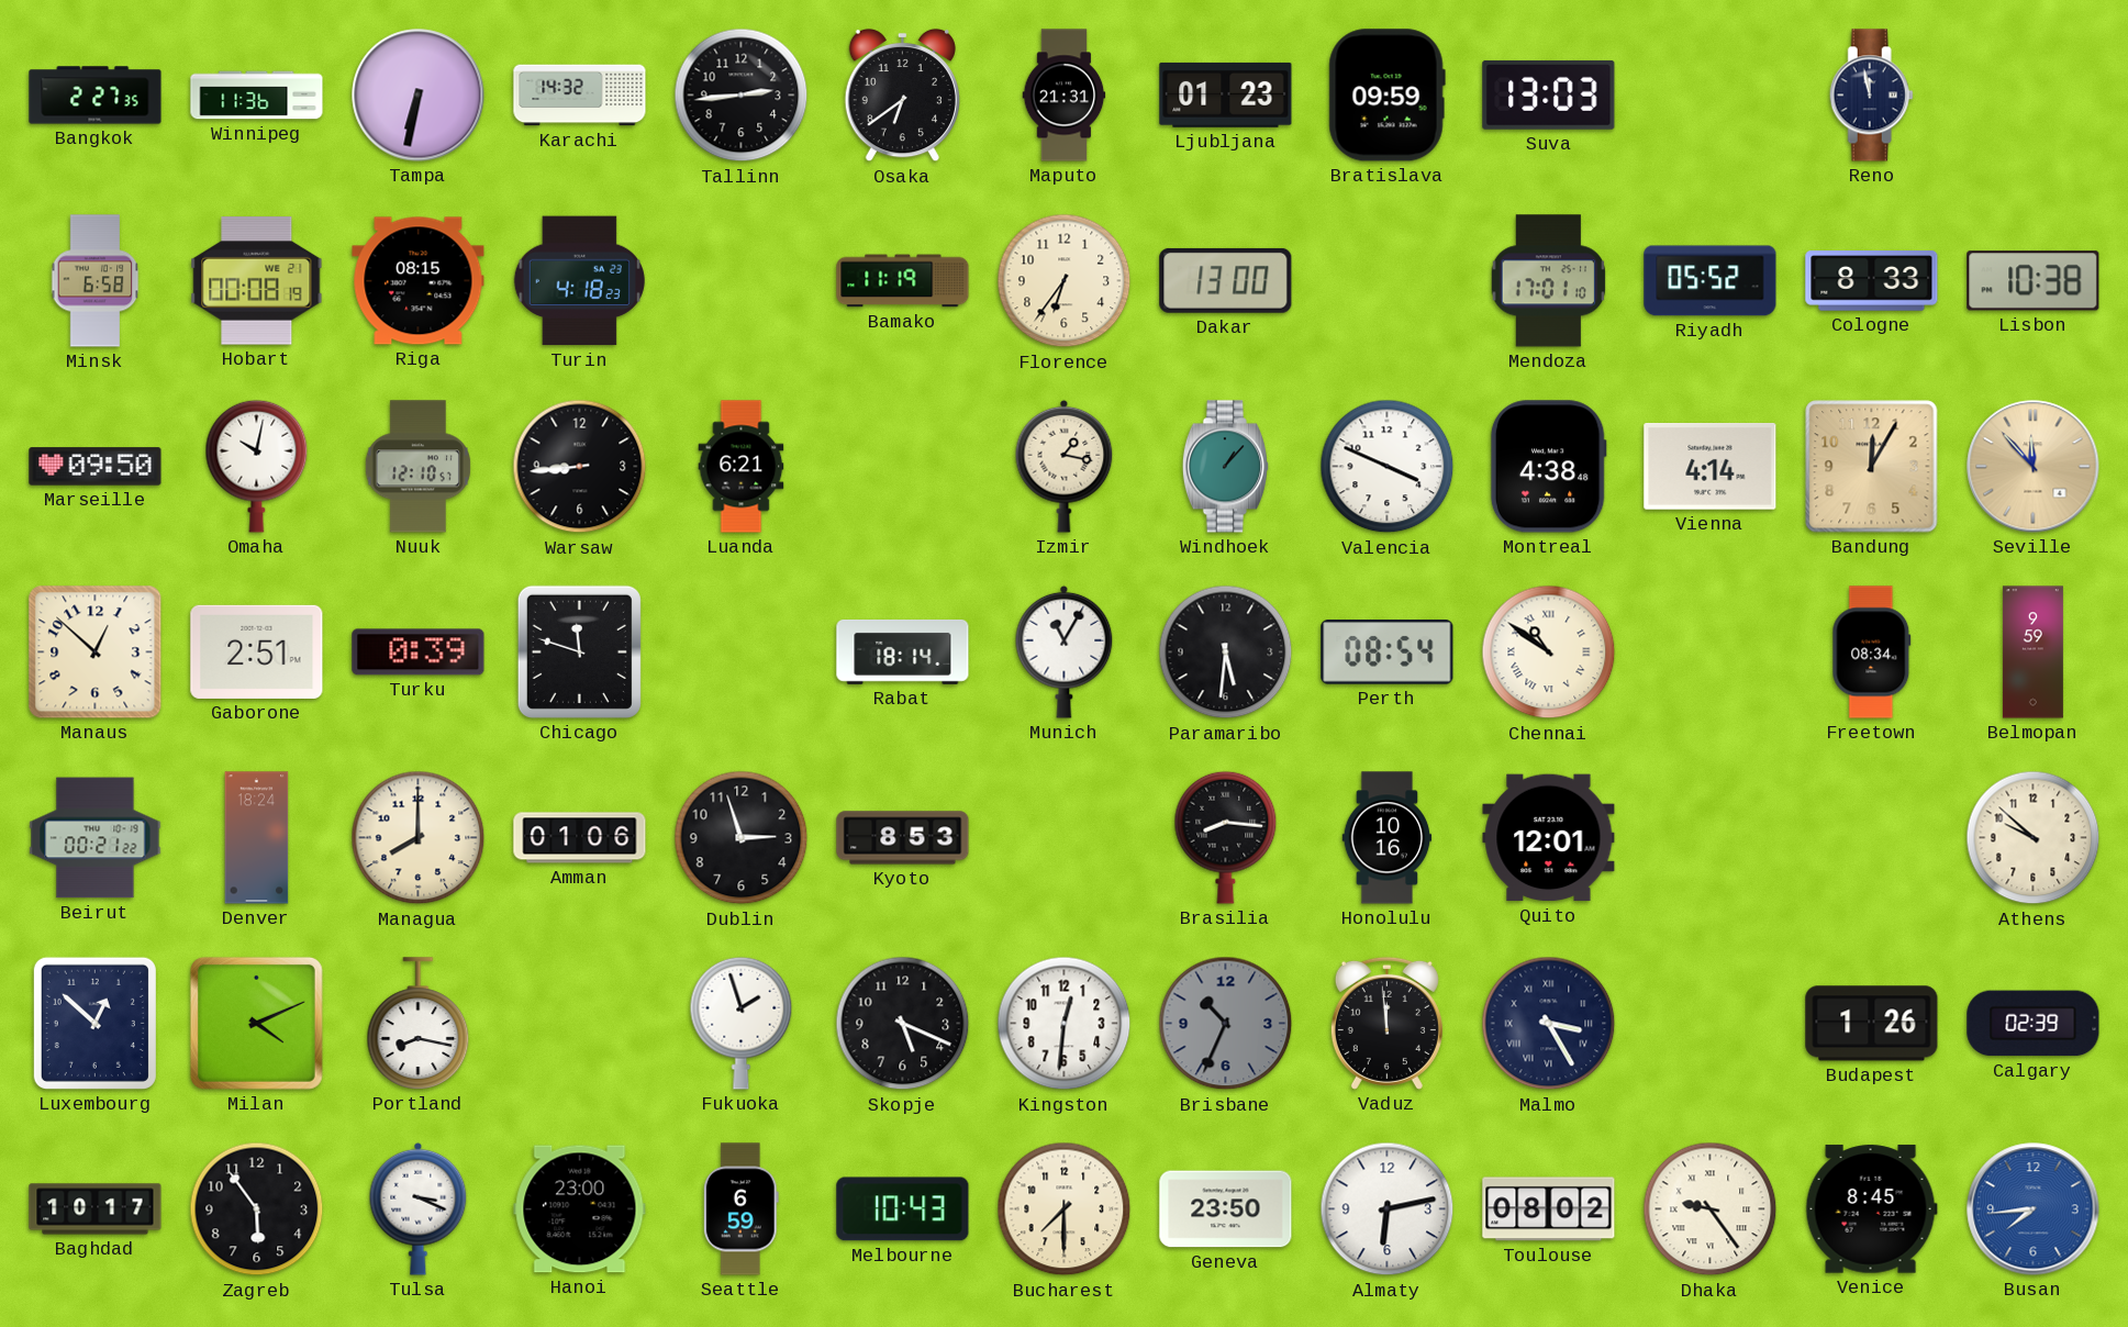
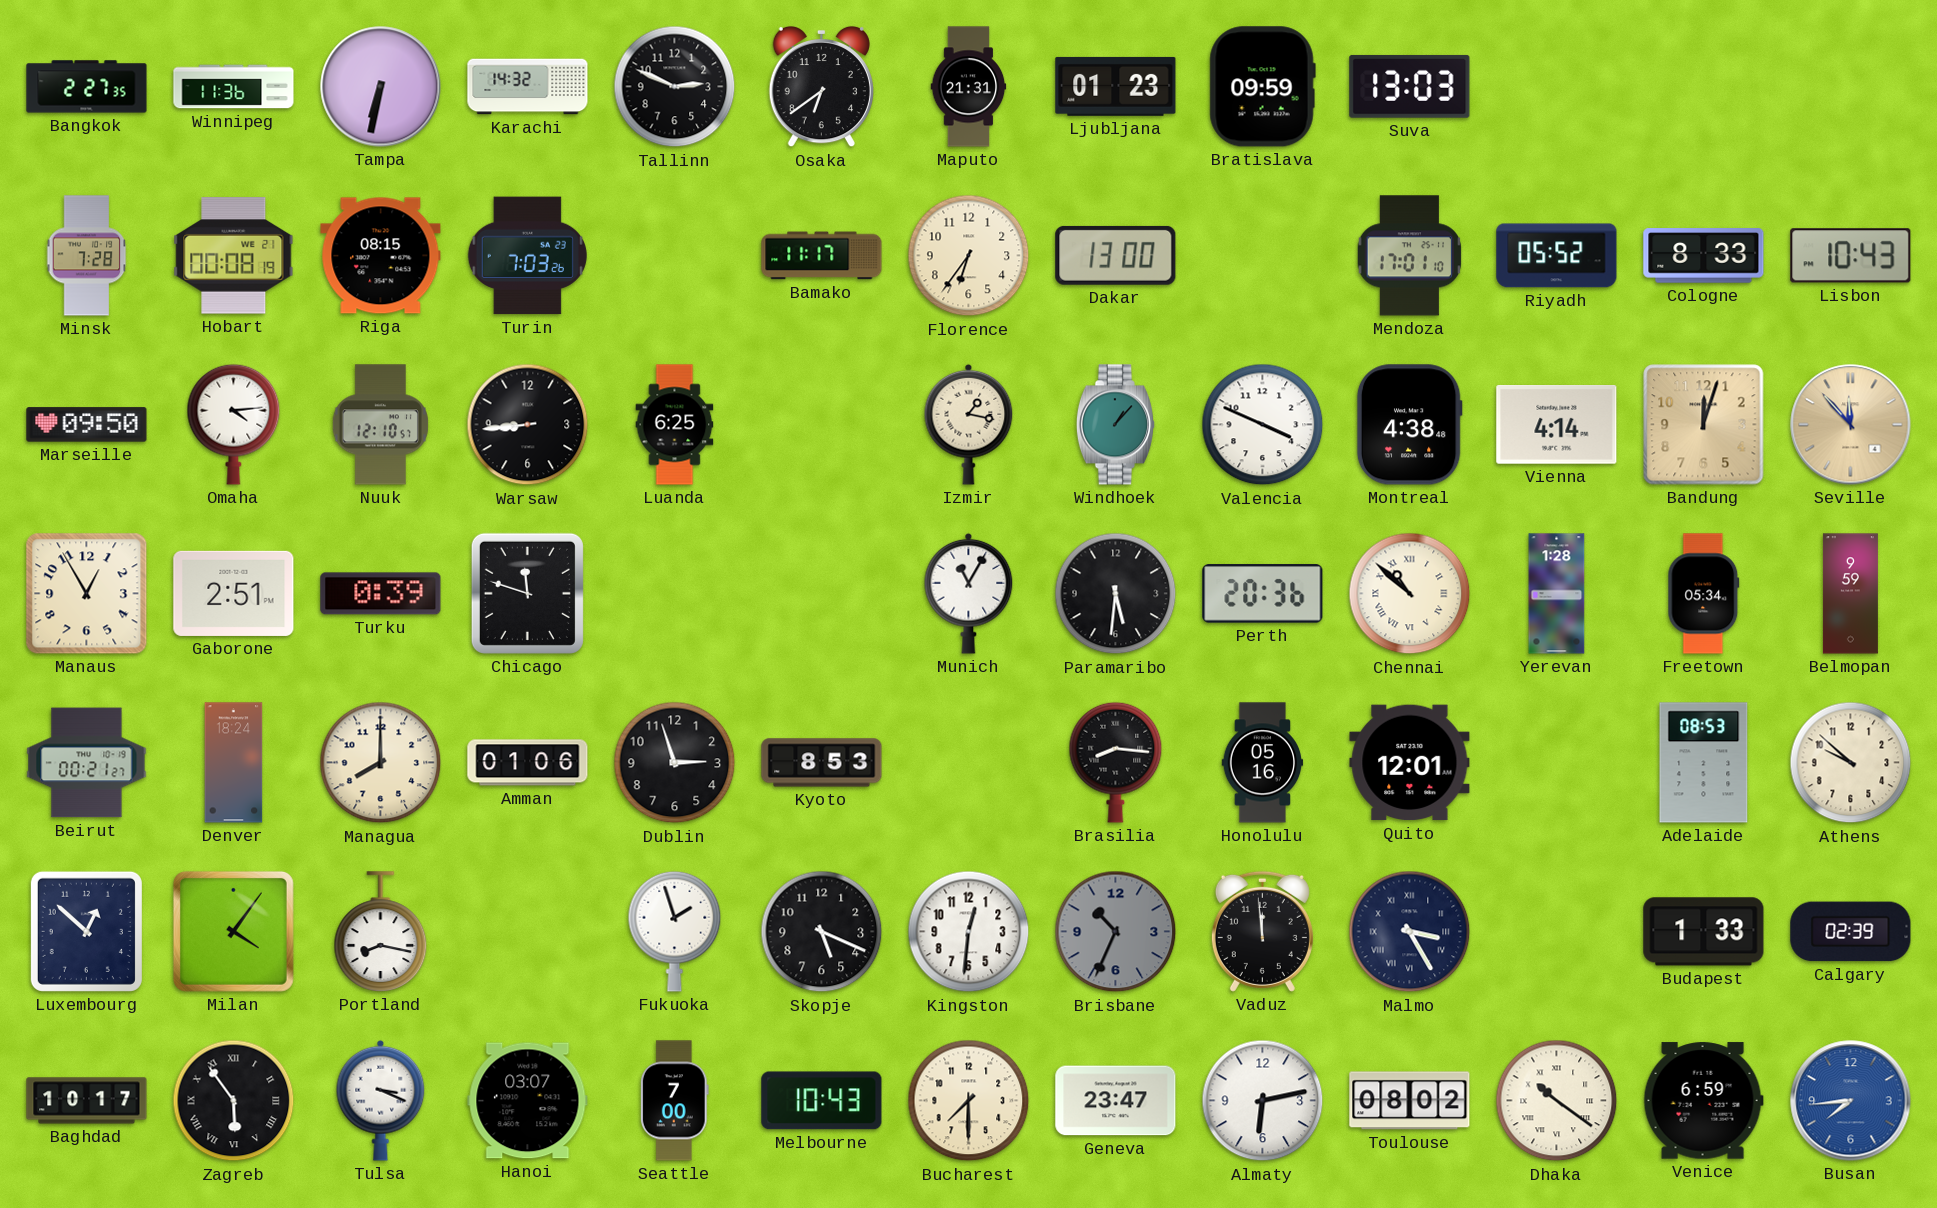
Tallinn: 2:44 -> 2:49 (675, 87)
Reno: 11:58 -> none (1871, 96)
Minsk: 6:58 -> 7:28 (87, 256)
Turin: 4:18 -> 7:03 (527, 256)
Bamako: 11:19 -> 11:17 (822, 256)
Lisbon: 10:38 -> 10:43 (1851, 256)
Omaha: 10:02 -> 4:14 (234, 424)
Luanda: 6:21 -> 6:25 (675, 425)
Bandung: 12:05 -> 12:03 (1704, 425)
Manaus: 12:52 -> 12:55 (87, 594)
Rabat: 18:14 -> none (903, 651)
Perth: 08:54 -> 20:36 (1263, 594)
Chennai: 10:51 -> 10:52 (1410, 594)
Yerevan: none -> 1:28 (1557, 594)
Freetown: 08:34 -> 05:34 (1704, 594)
Beirut: 00:21:22 -> 00:21:27 (87, 763)
Honolulu: 10:16 -> 05:16 (1263, 763)
Adelaide: none -> 08:53 (1704, 763)
Milan: 4:11 -> 4:06 (233, 931)
Budapest: 1:26 -> 1:33 (1704, 932)
Zagreb numerals: Arabic -> Roman (234, 1101)
Hanoi: 23:00 -> 03:07 (528, 1101)
Seattle: 6:59 -> 7:00 (674, 1101)
Geneva: 23:50 -> 23:47 (1116, 1101)
Dhaka: 9:24 -> 10:21 (1557, 1101)
Venice: 8:45 -> 6:59 (1703, 1101)
